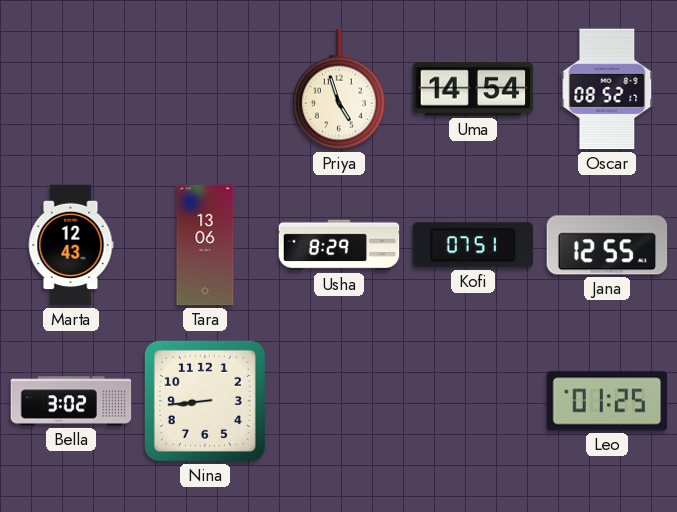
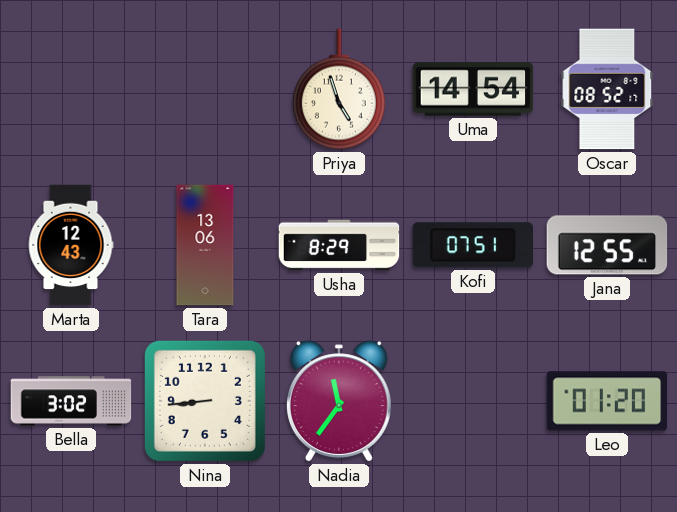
Nadia: none -> 11:36 (339, 401)
Leo: 01:25 -> 01:20 (607, 401)
